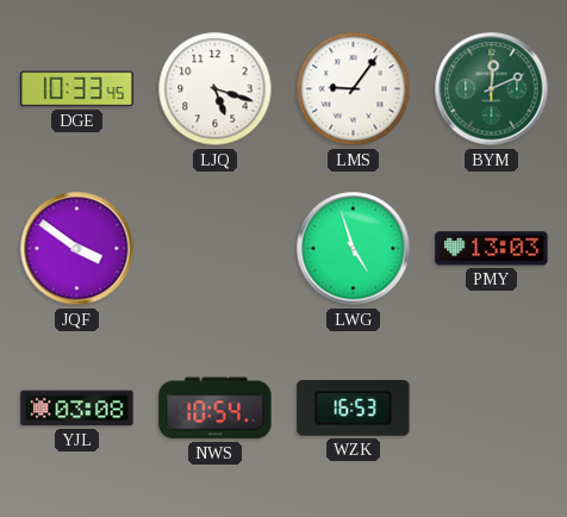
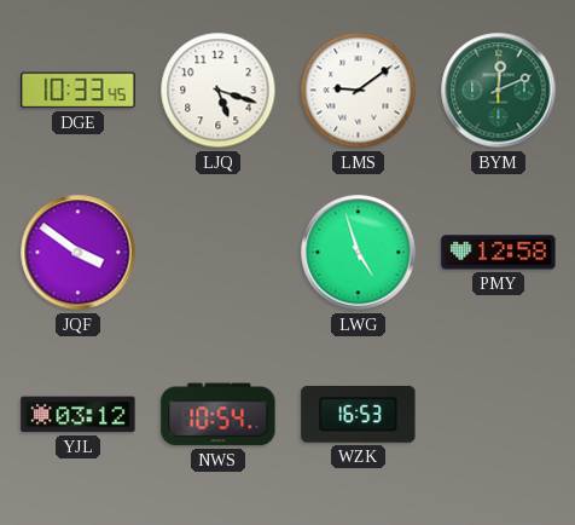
LMS: 9:06 -> 9:09 (359, 91)
PMY: 13:03 -> 12:58 (499, 253)
YJL: 03:08 -> 03:12 (79, 415)
